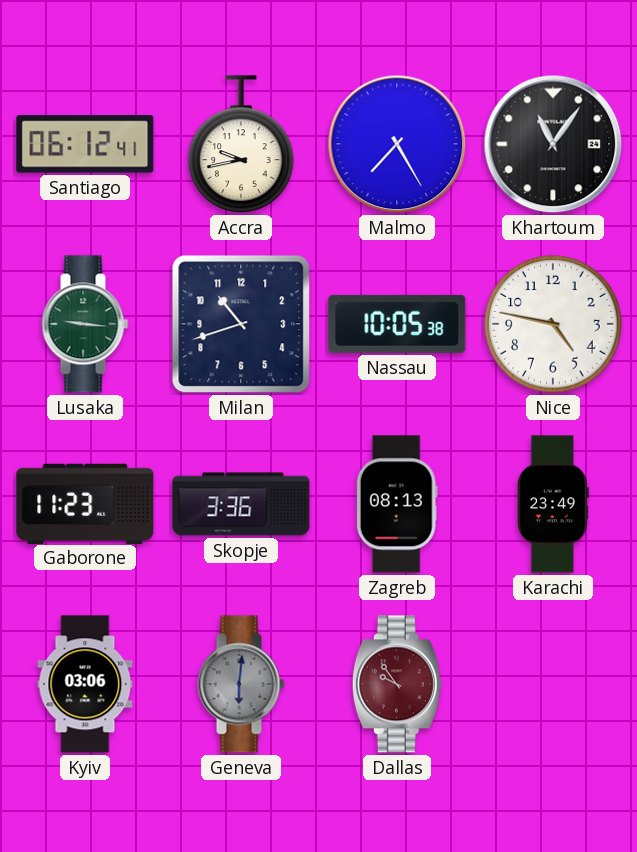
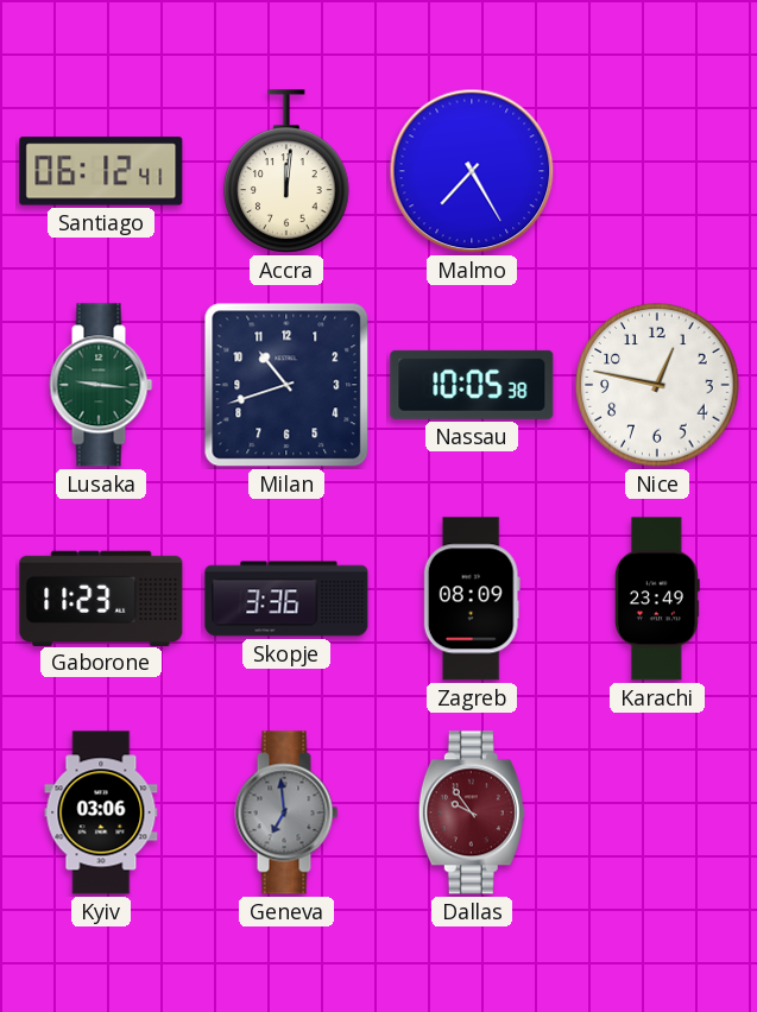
Accra: 9:43 -> 12:01 (286, 171)
Khartoum: 11:06 -> none (553, 144)
Nice: 4:47 -> 12:47 (657, 385)
Zagreb: 08:13 -> 08:09 (472, 599)
Geneva: 6:01 -> 6:59 (286, 812)
